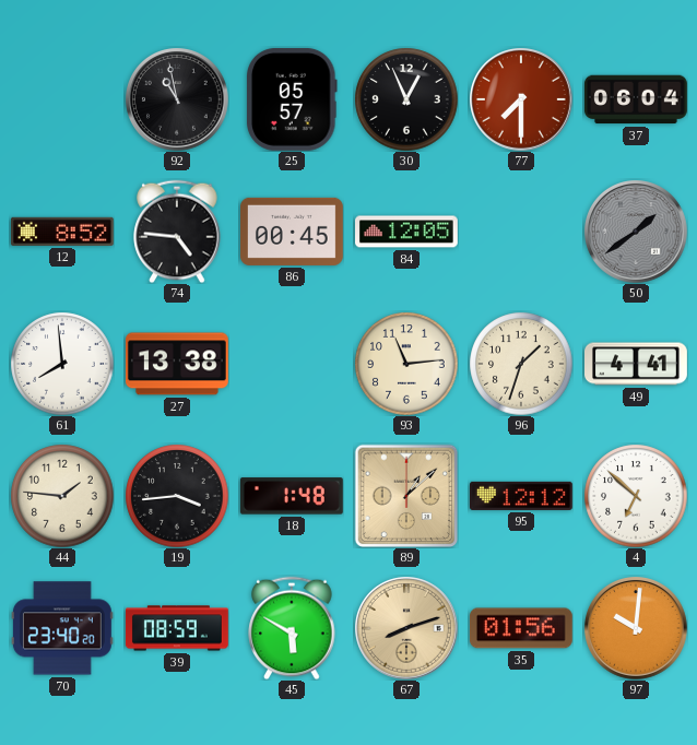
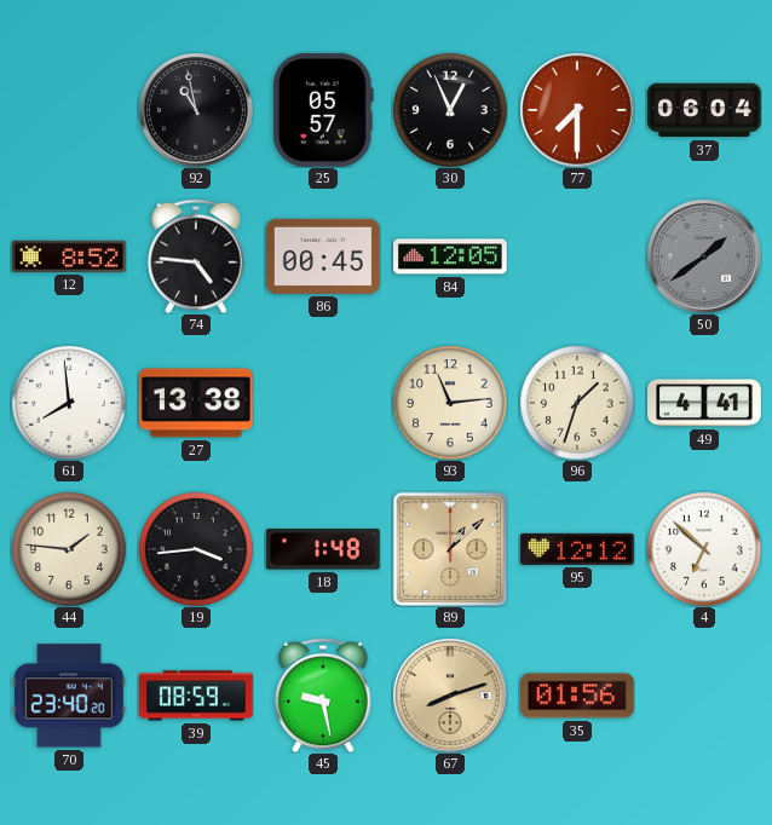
45: 5:50 -> 9:28 (323, 696)
97: 10:01 -> none (636, 628)
